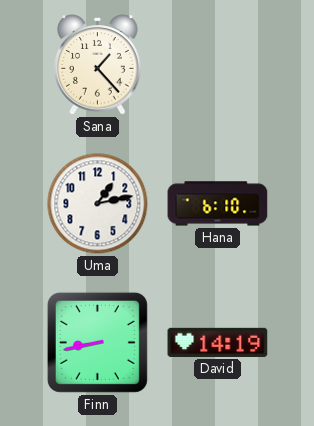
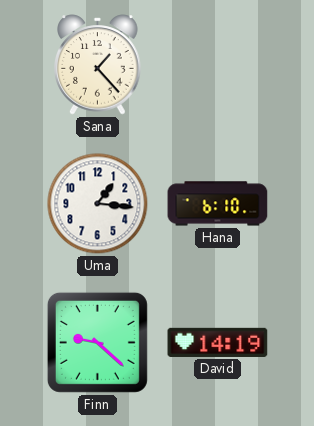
Uma: 1:13 -> 1:16 (98, 204)
Finn: 8:43 -> 9:22 (97, 342)
